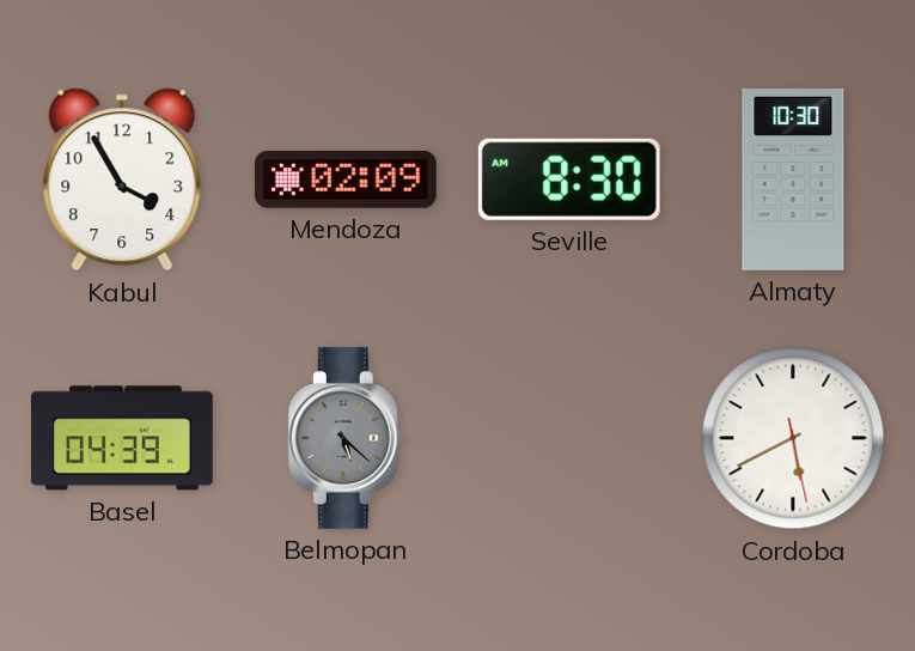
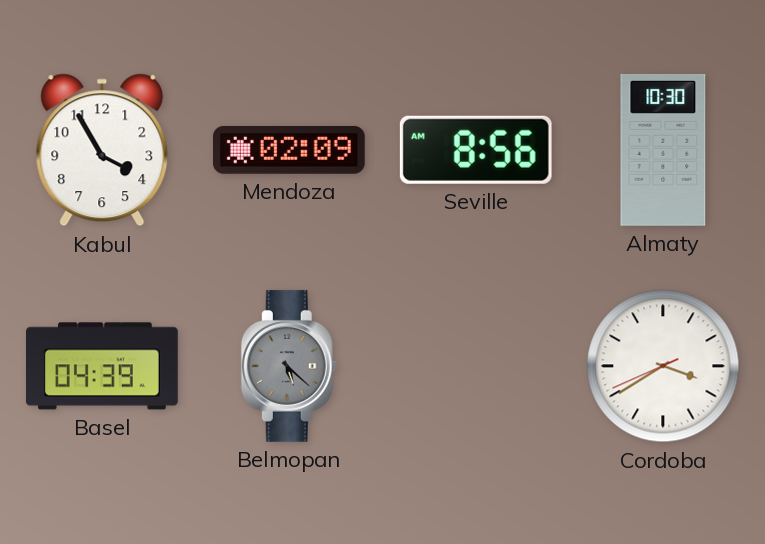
Seville: 8:30 -> 8:56 (476, 150)
Cordoba: 5:40 -> 3:39 (663, 366)
